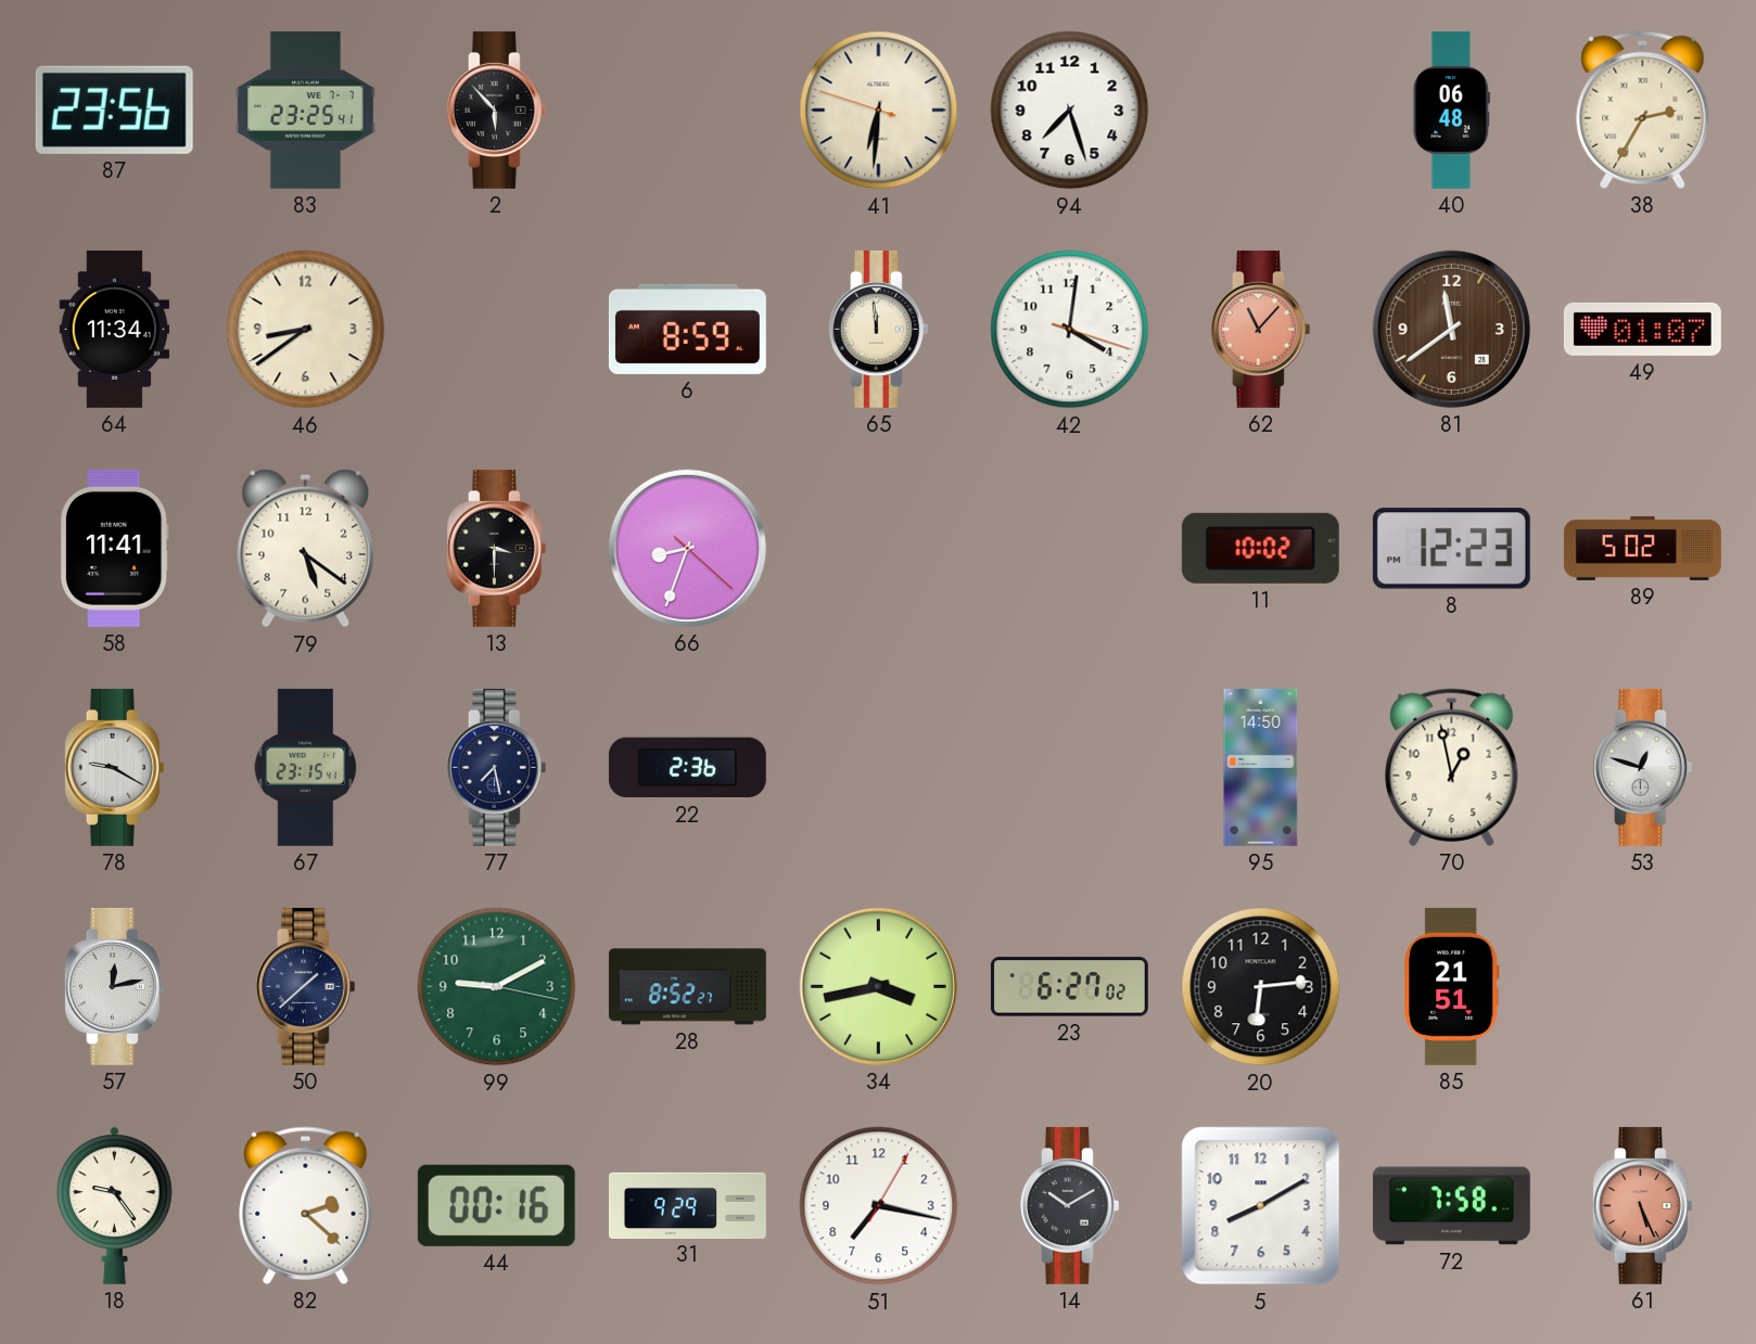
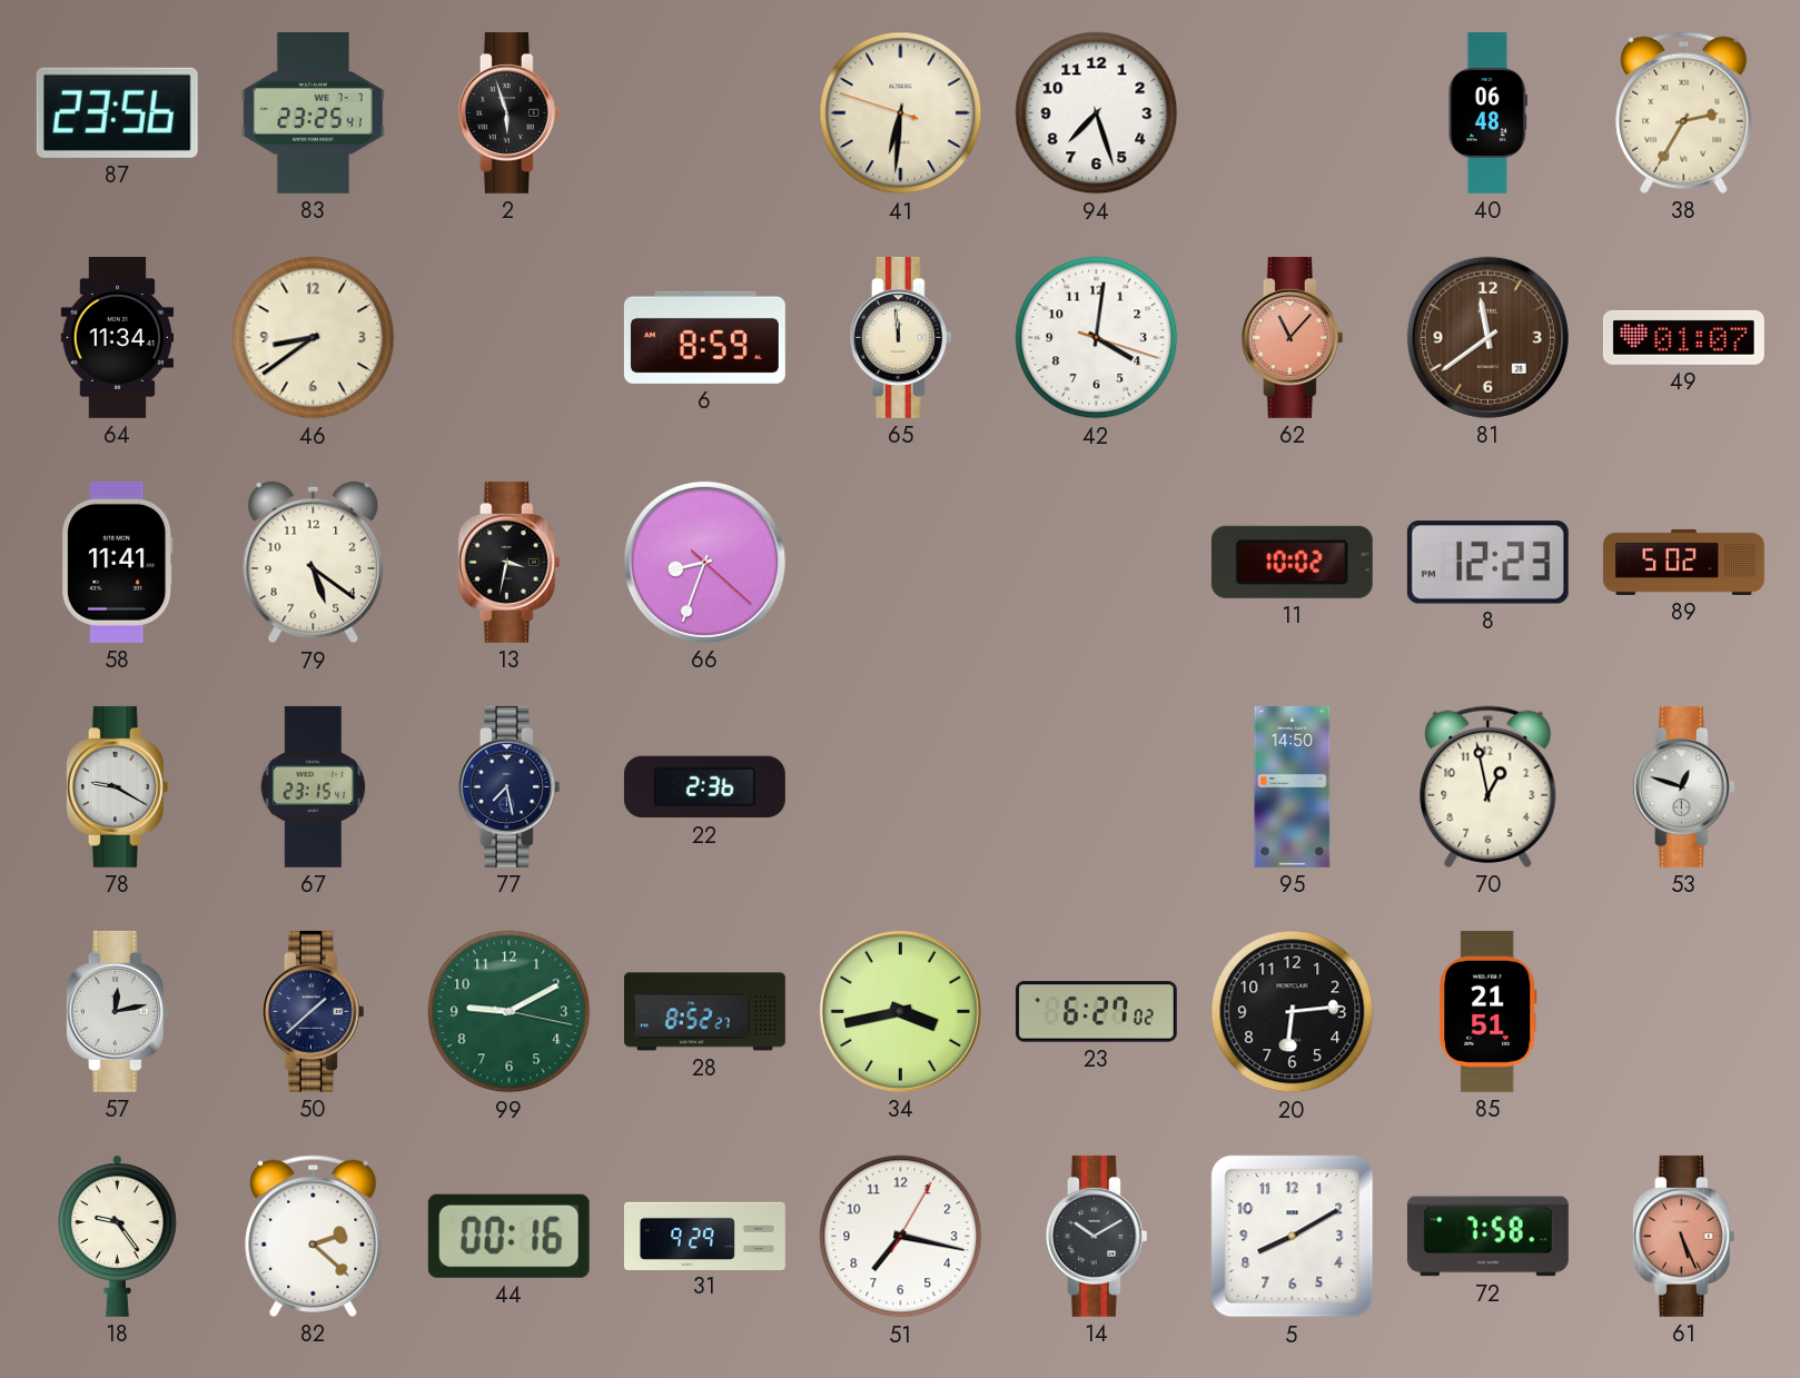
2: 5:53 -> 5:57 (508, 112)
13: 3:30 -> 3:32 (508, 562)
